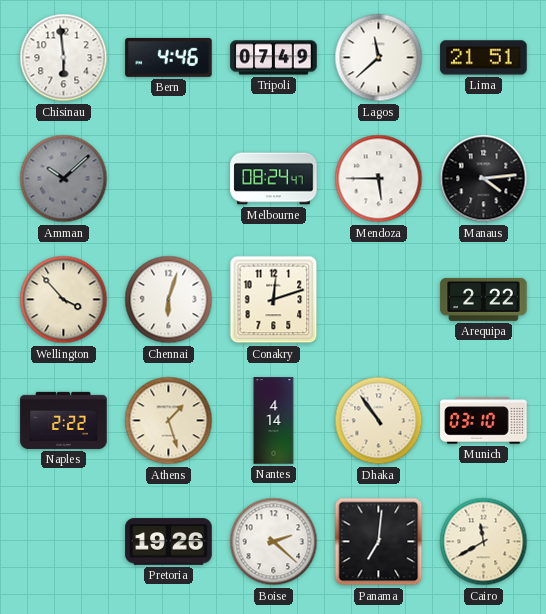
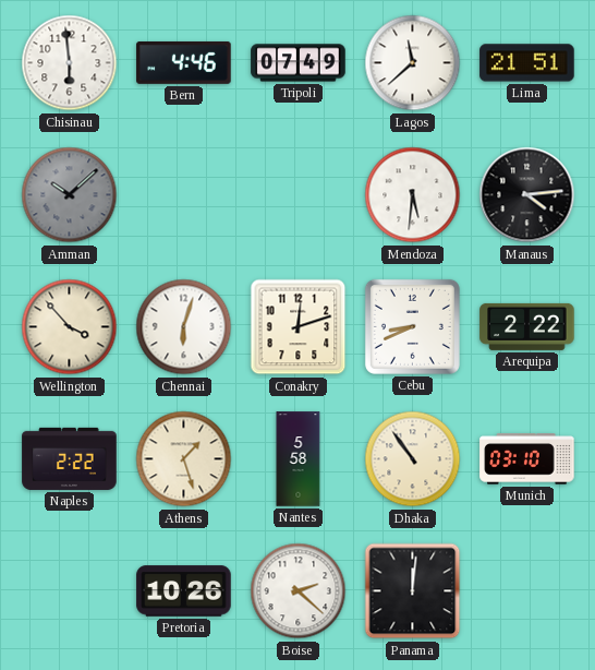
Melbourne: 08:24 -> none (274, 179)
Mendoza: 5:45 -> 5:31 (413, 195)
Cebu: none -> 8:41 (412, 326)
Nantes: 4:14 -> 5:58 (299, 459)
Pretoria: 19:26 -> 10:26 (184, 591)
Panama: 7:01 -> 12:01 (413, 591)
Cairo: 11:40 -> none (484, 542)
